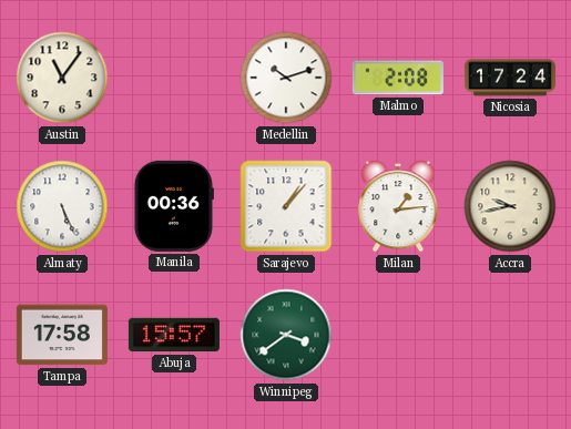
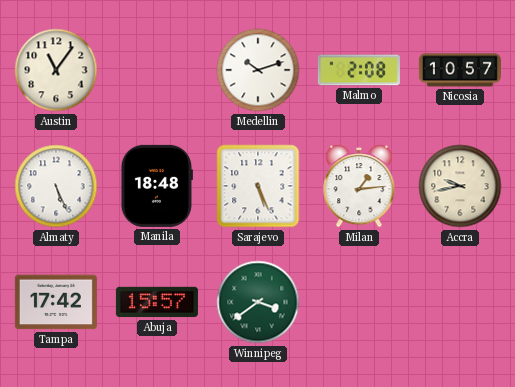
Nicosia: 17:24 -> 10:57 (460, 70)
Manila: 00:36 -> 18:48 (156, 186)
Sarajevo: 1:07 -> 5:26 (258, 186)
Tampa: 17:58 -> 17:42 (56, 302)
